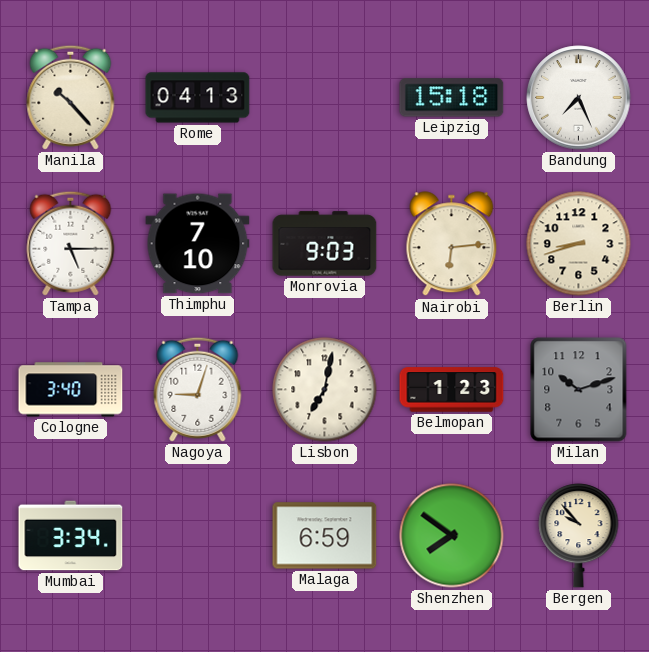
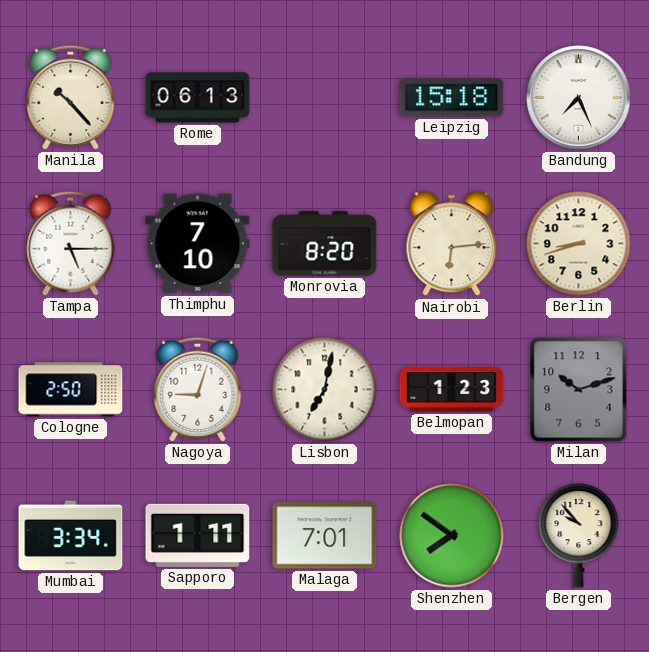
Rome: 04:13 -> 06:13 (198, 98)
Monrovia: 9:03 -> 8:20 (325, 244)
Cologne: 3:40 -> 2:50 (71, 390)
Sapporo: none -> 1:11 (198, 535)
Malaga: 6:59 -> 7:01 (325, 536)
